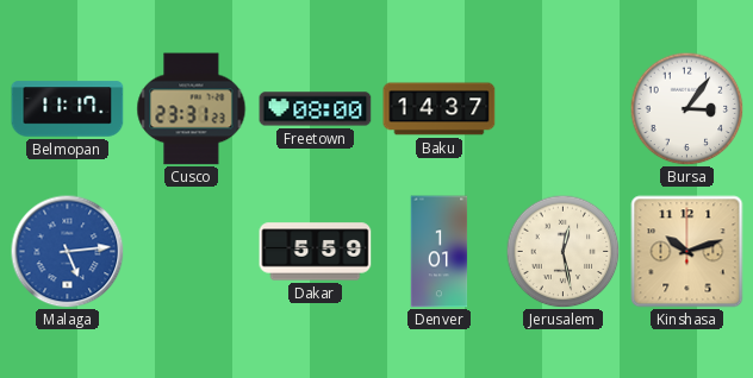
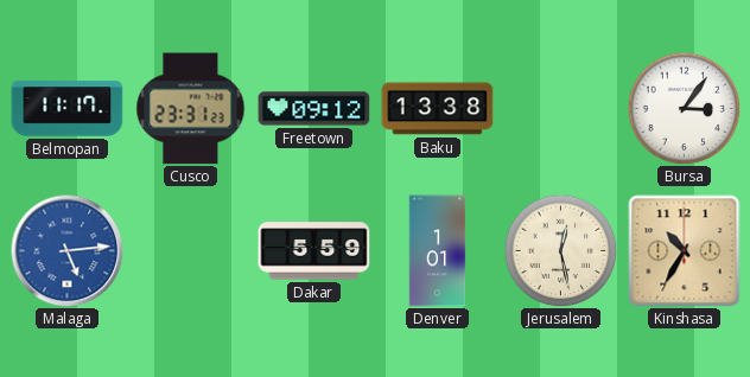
Freetown: 08:00 -> 09:12 (314, 109)
Baku: 14:37 -> 13:38 (438, 109)
Kinshasa: 10:12 -> 10:35 (685, 251)
